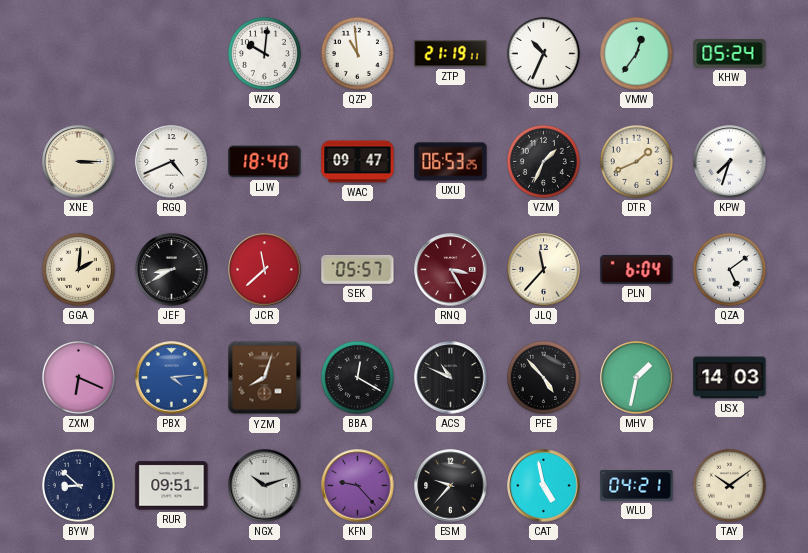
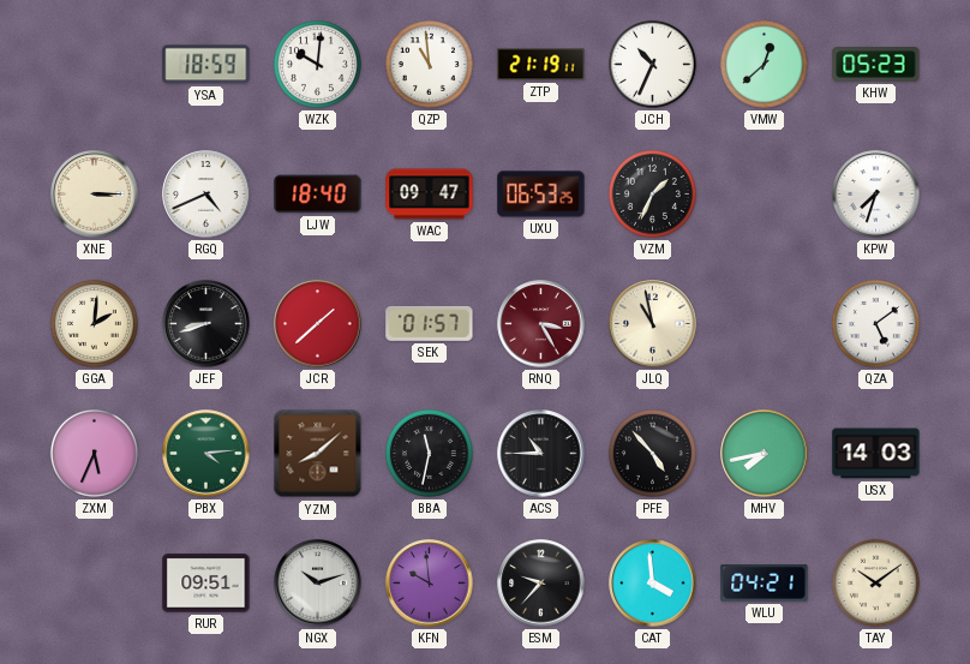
YSA: none -> 18:59 (206, 65)
VMW: 12:36 -> 12:38 (764, 64)
KHW: 05:24 -> 05:23 (876, 65)
DTR: 1:41 -> none (636, 161)
JEF: 8:40 -> 8:42 (206, 324)
JCR: 11:38 -> 1:38 (318, 324)
SEK: 05:57 -> 01:57 (430, 323)
JLQ: 11:37 -> 10:58 (653, 324)
PLN: 6:04 -> none (637, 269)
ZXM: 6:19 -> 5:34 (94, 453)
PBX dial: blue -> green (206, 454)
YZM: 8:03 -> 8:08 (318, 454)
BBA: 12:20 -> 11:32 (429, 453)
ACS: 10:49 -> 10:45 (541, 454)
MHV: 1:32 -> 7:43 (765, 454)
BYW: 8:52 -> none (78, 485)
KFN: 9:23 -> 9:59 (430, 584)
CAT: 4:58 -> 3:59 (653, 584)
